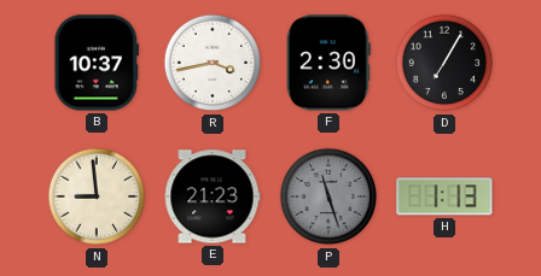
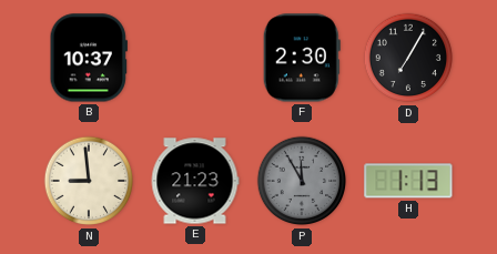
R: 3:43 -> none (213, 63)
P: 11:27 -> 11:55 (302, 181)
